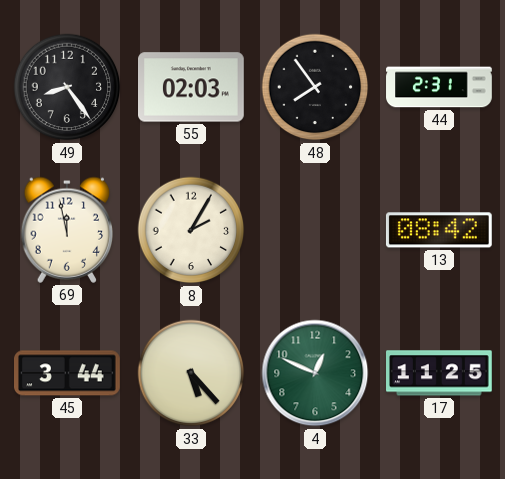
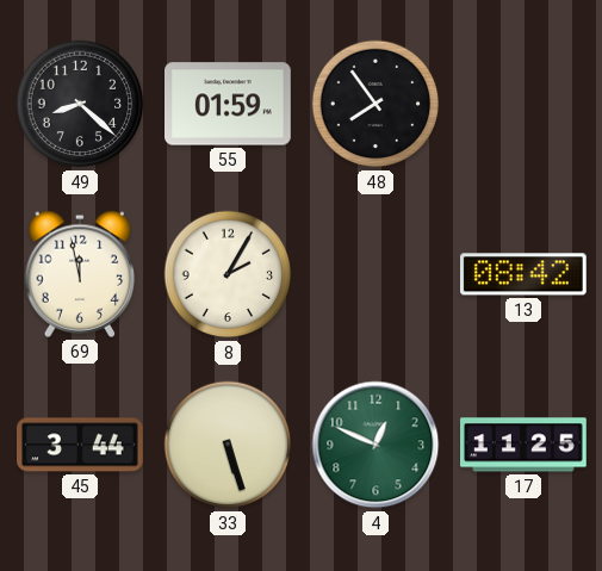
49: 8:24 -> 8:22 (80, 104)
55: 02:03 -> 01:59 (229, 104)
44: 2:31 -> none (439, 87)
33: 5:23 -> 5:27 (228, 445)
